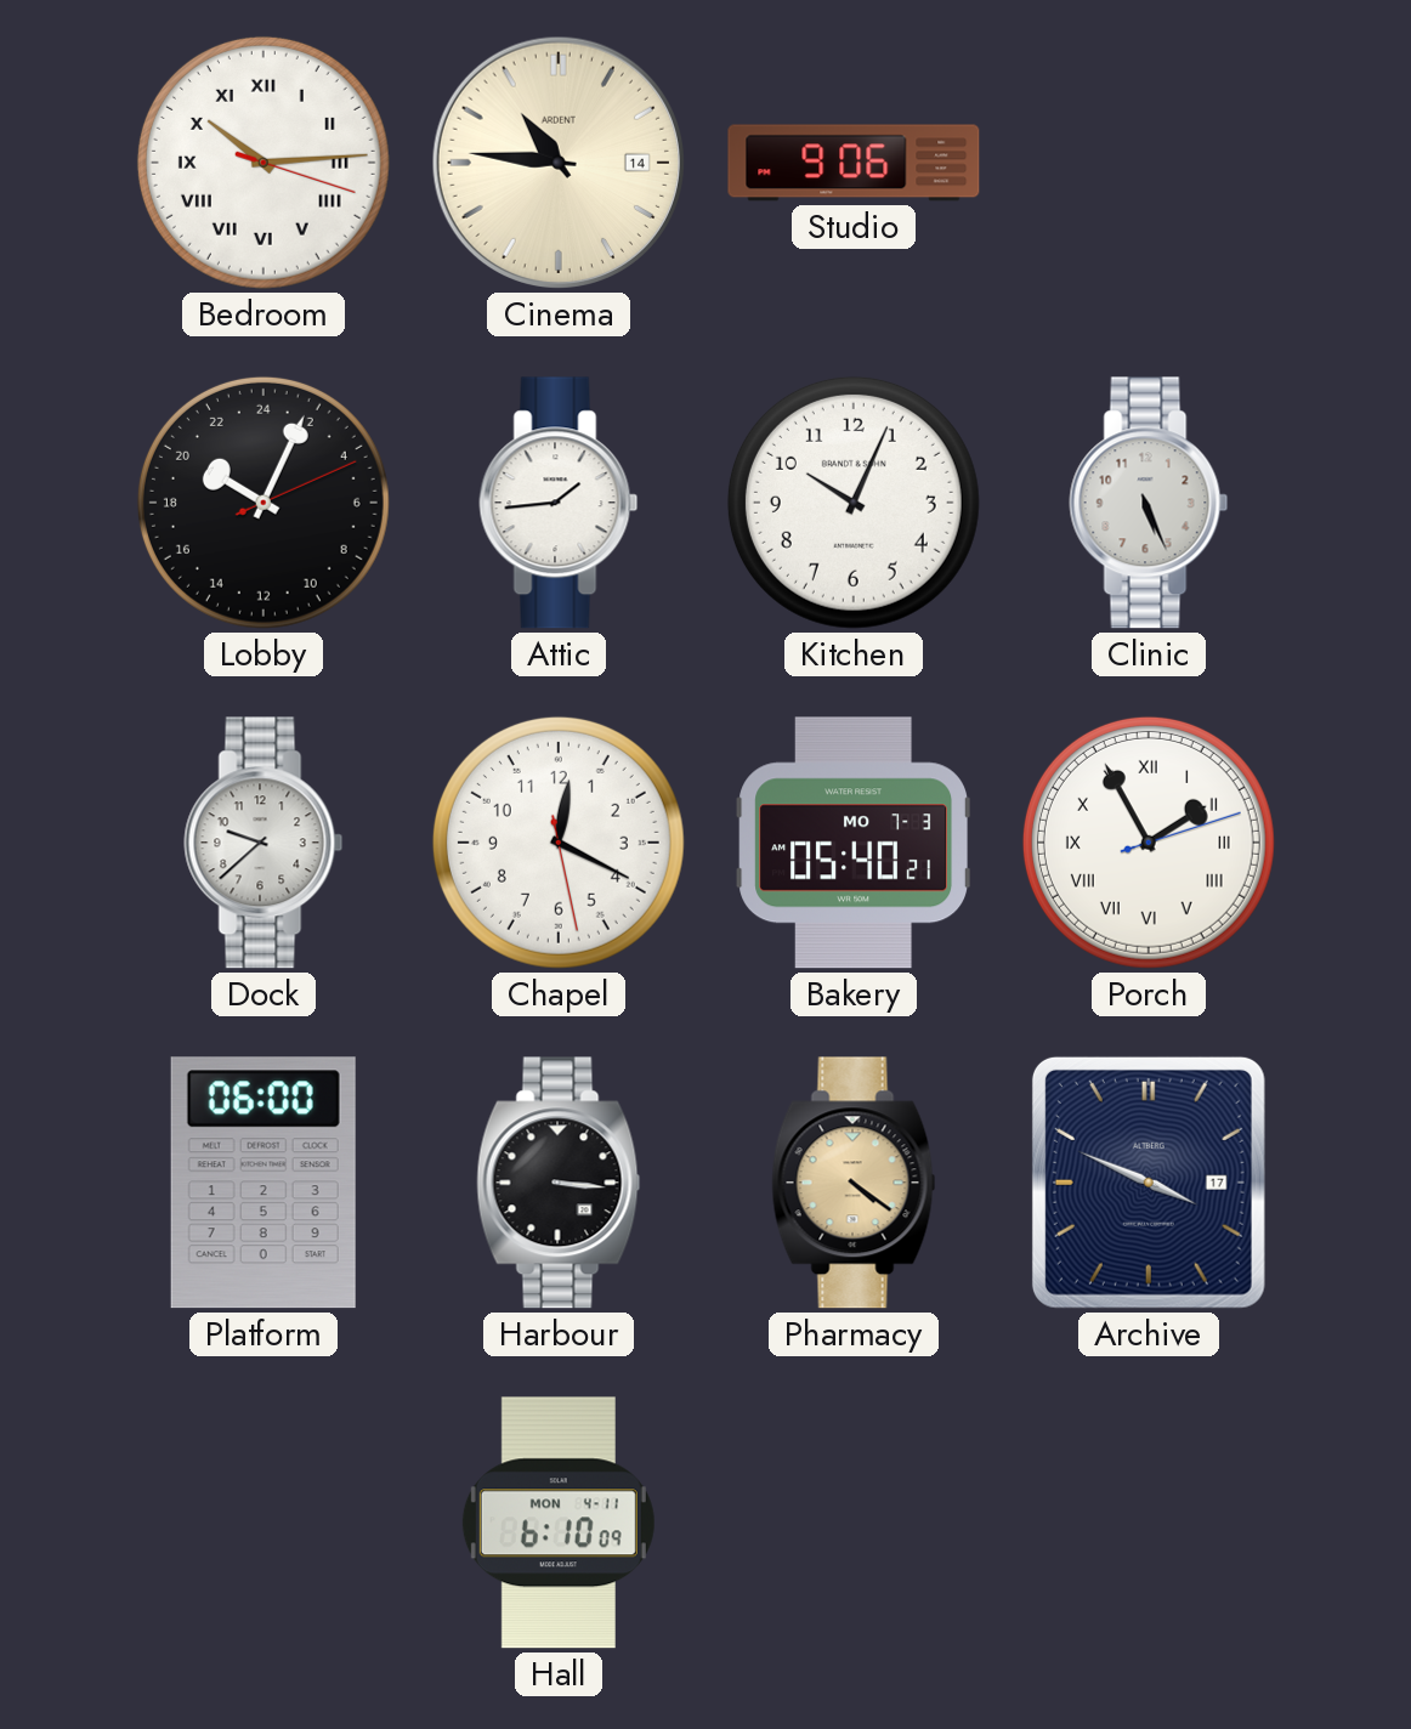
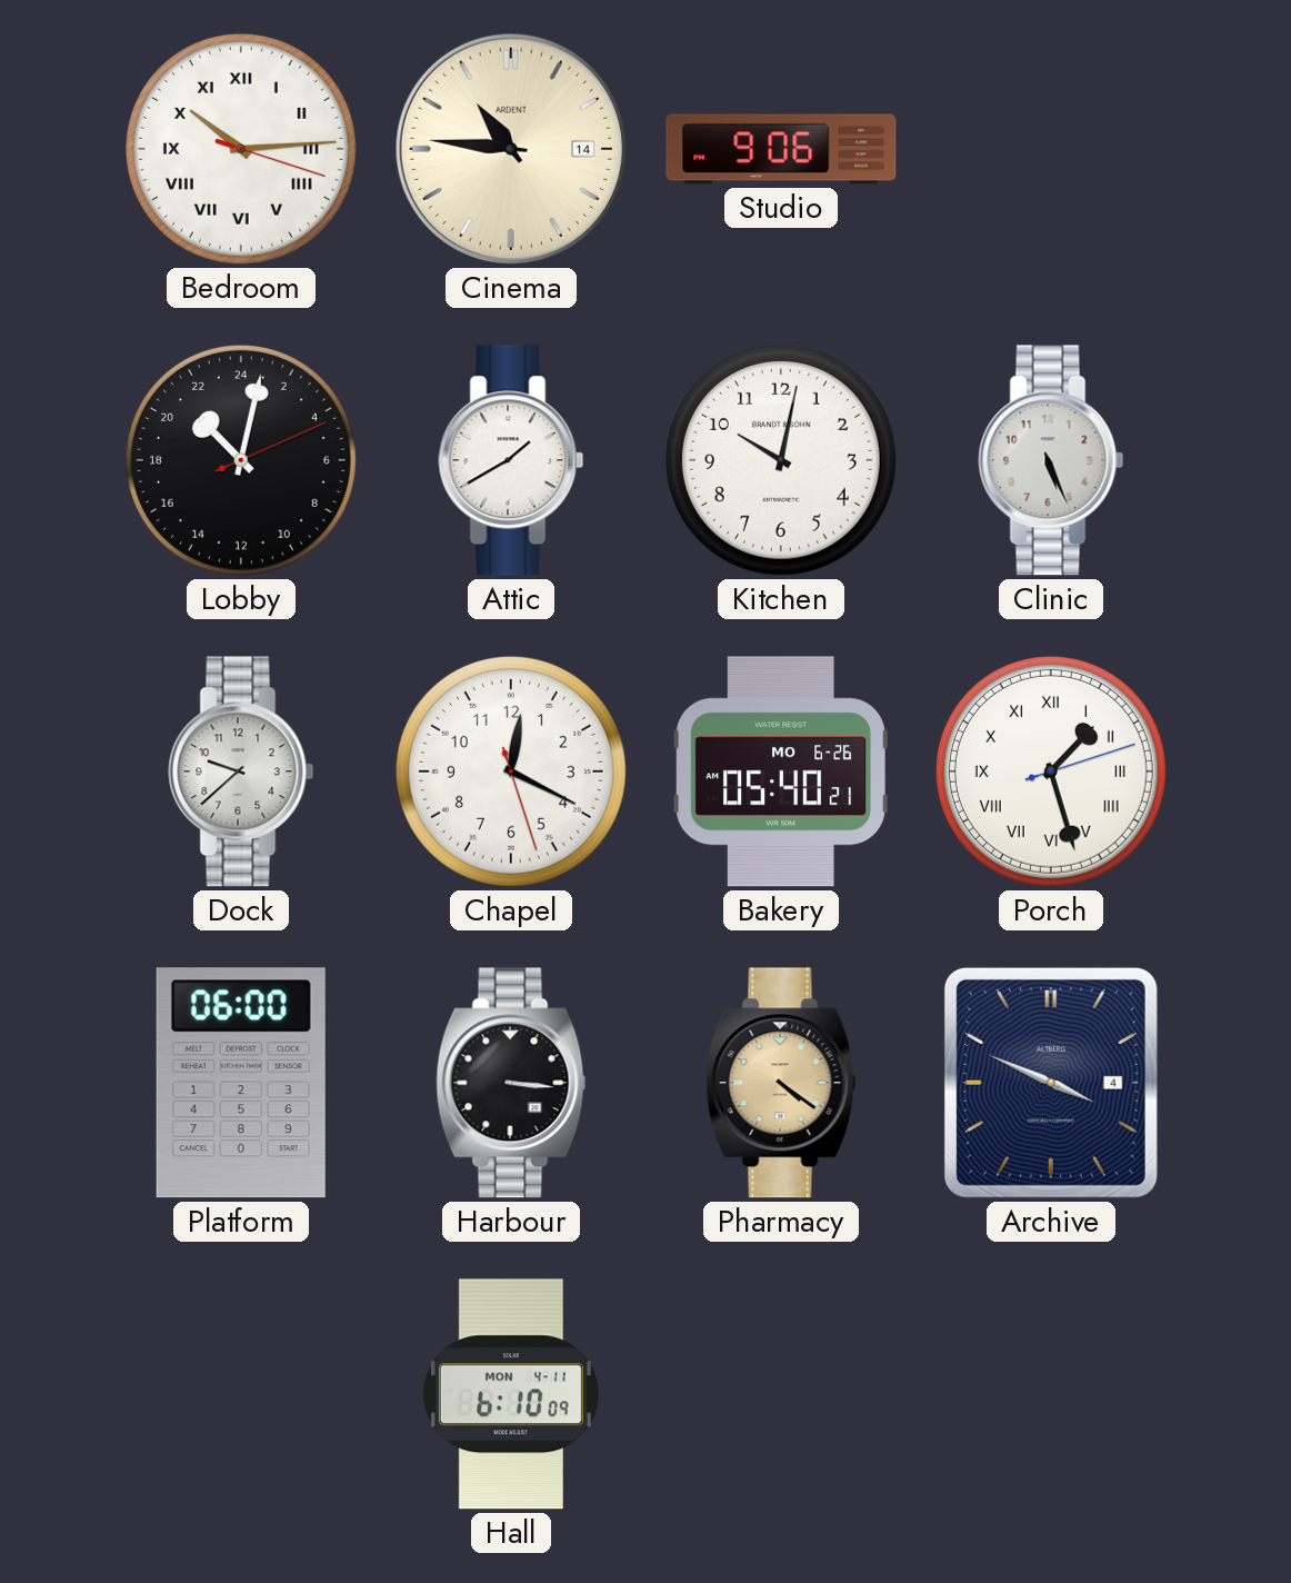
Lobby: 20:04 -> 21:02 (241, 460)
Attic: 1:44 -> 1:40 (511, 460)
Kitchen: 10:04 -> 10:02 (781, 460)
Chapel: 12:19:28 -> 12:19:27 (511, 771)
Bakery date: MO 7-3 -> MO 6-26 (780, 771)
Porch: 1:55 -> 1:27 (1051, 771)
Archive date: 17 -> 4 (1051, 1083)
